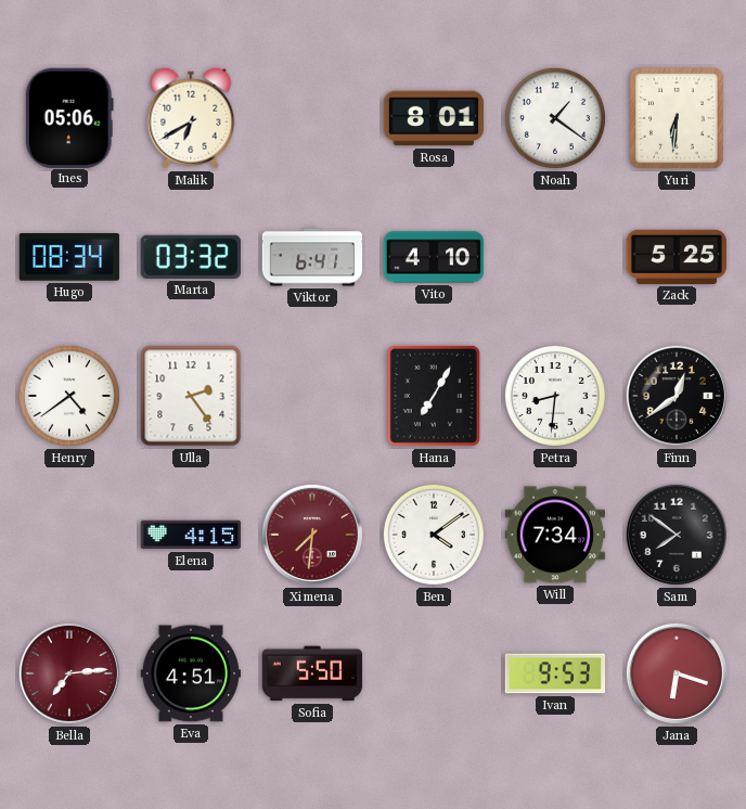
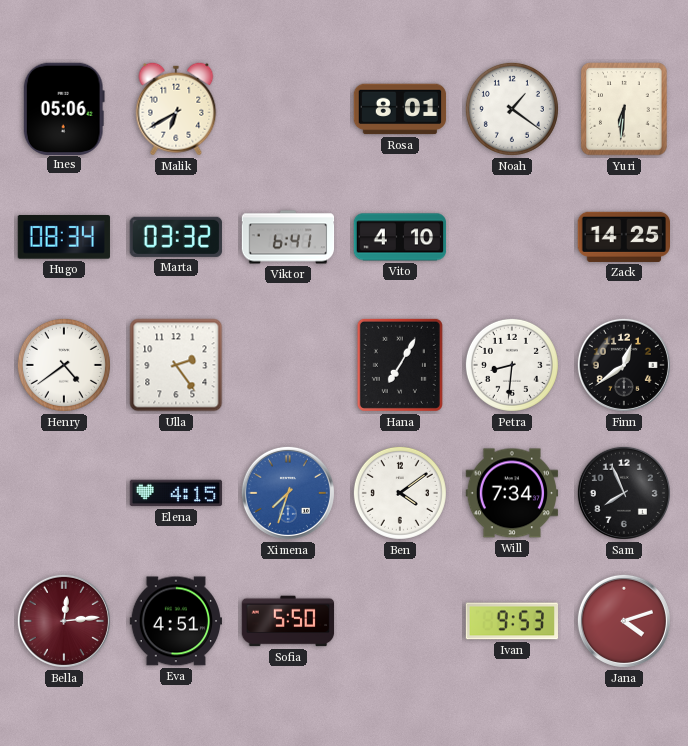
Zack: 5:25 -> 14:25 (623, 237)
Ximena: 7:31 -> 7:33 (288, 493)
Ximena dial: burgundy -> blue (288, 493)
Sam: 7:51 -> 7:56 (624, 493)
Bella: 7:14 -> 12:14 (64, 621)
Jana: 6:18 -> 4:12 (624, 621)
